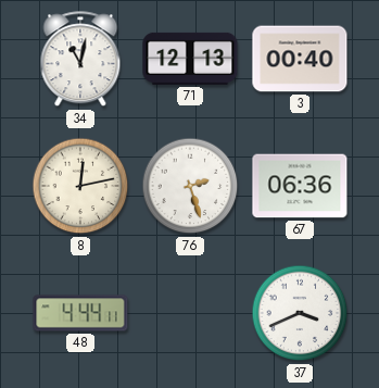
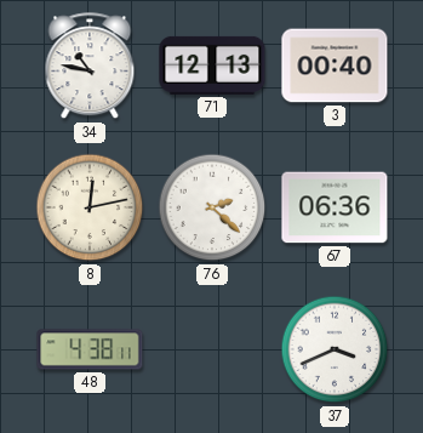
34: 11:02 -> 10:47 (90, 67)
76: 2:27 -> 2:22 (212, 207)
48: 4:44 -> 4:38 (90, 349)
